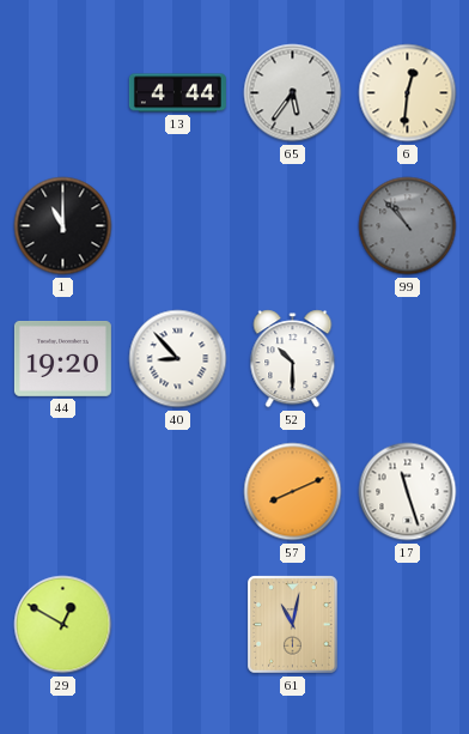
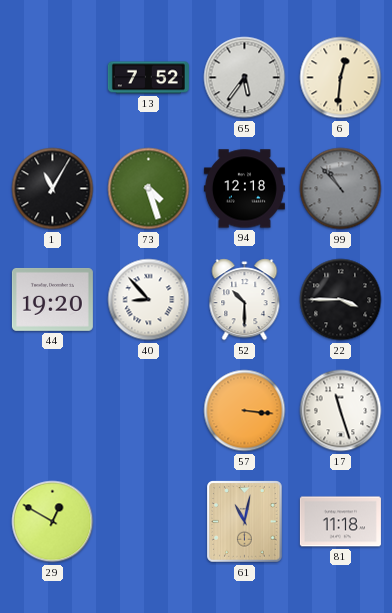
13: 4:44 -> 7:52 (148, 78)
1: 11:00 -> 11:05 (53, 189)
73: none -> 4:27 (149, 189)
94: none -> 12:18 (244, 189)
22: none -> 3:45 (341, 300)
57: 8:11 -> 3:16 (245, 411)
81: none -> 11:18 (340, 522)
